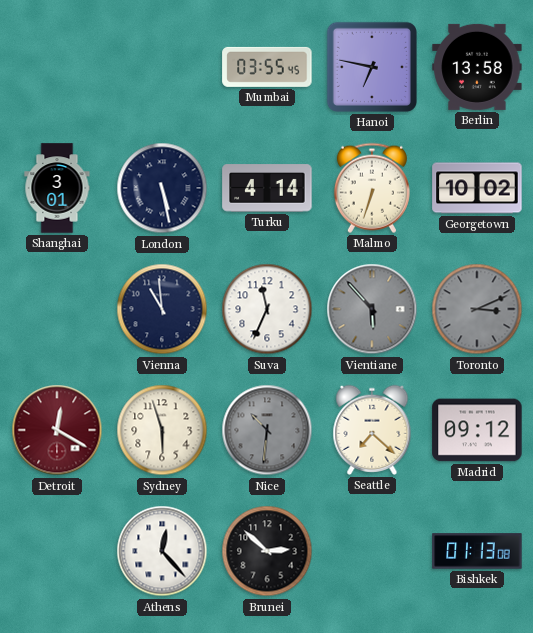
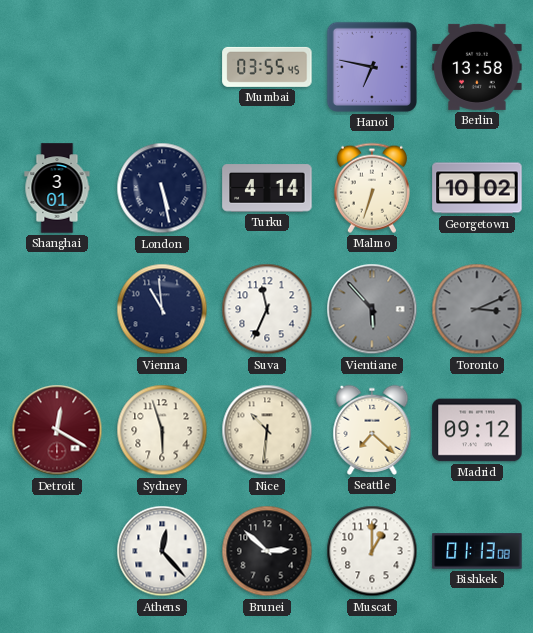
Nice dial: grey -> cream (267, 430)
Muscat: none -> 1:00 (372, 551)
